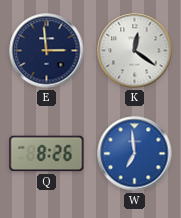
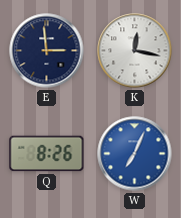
K: 12:21 -> 12:17 (135, 51)
W: 6:59 -> 7:04 (135, 154)
